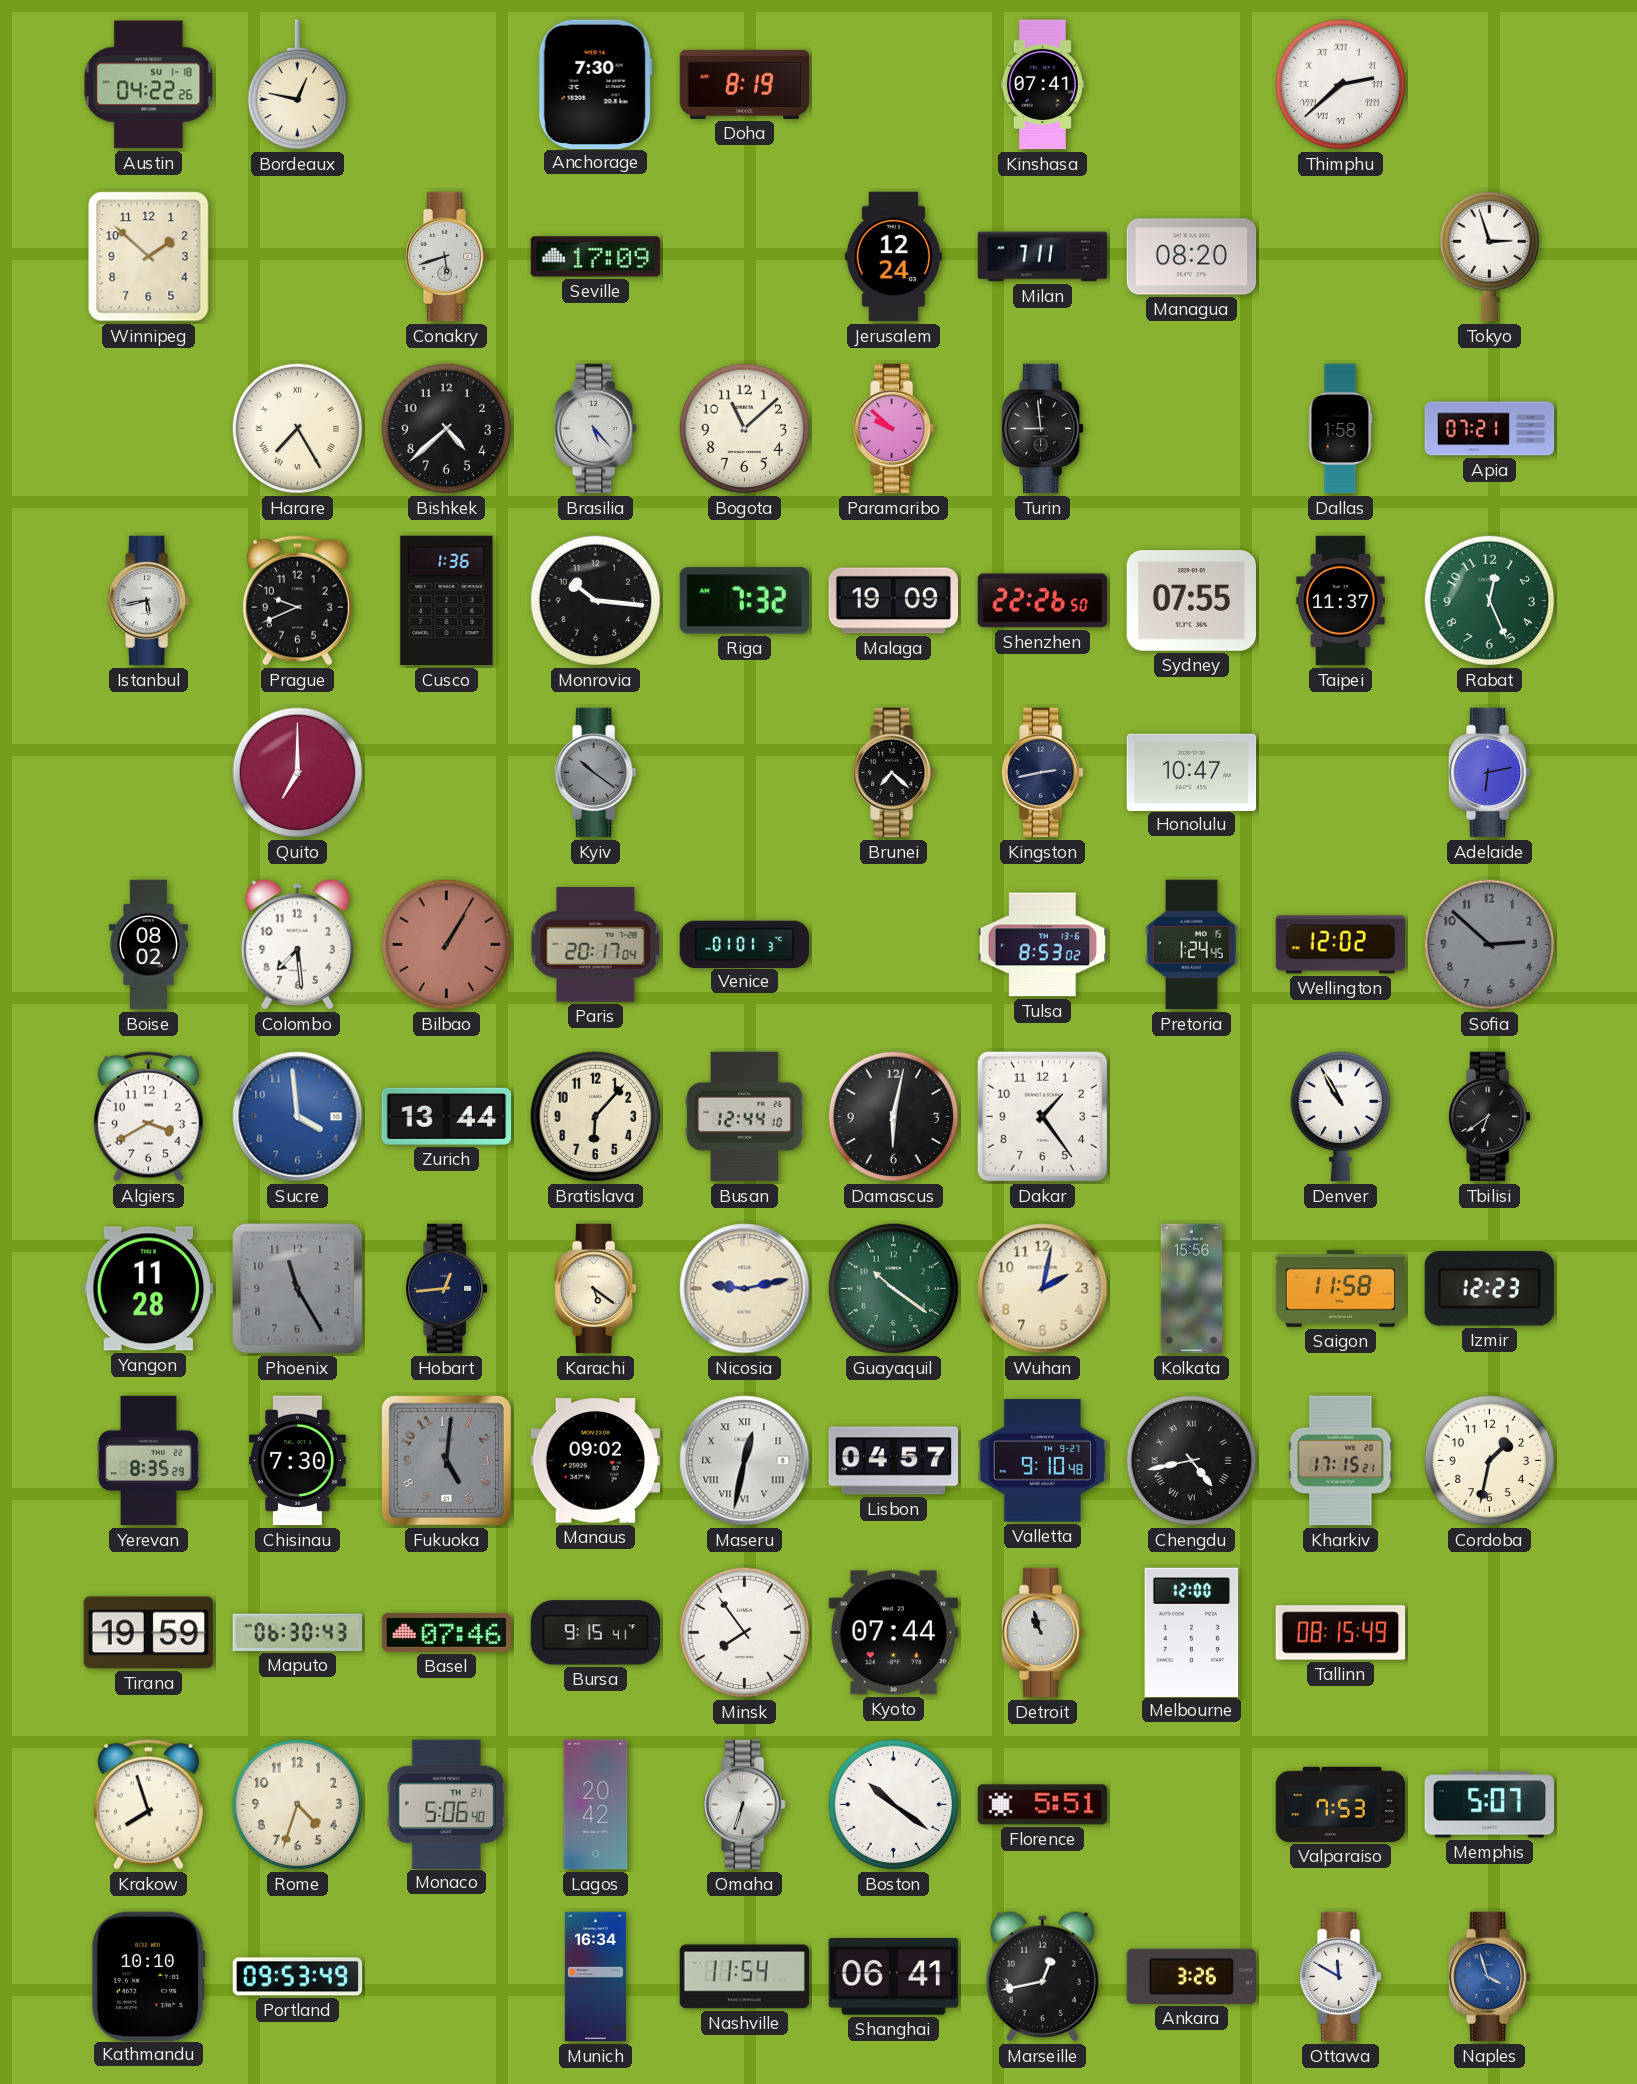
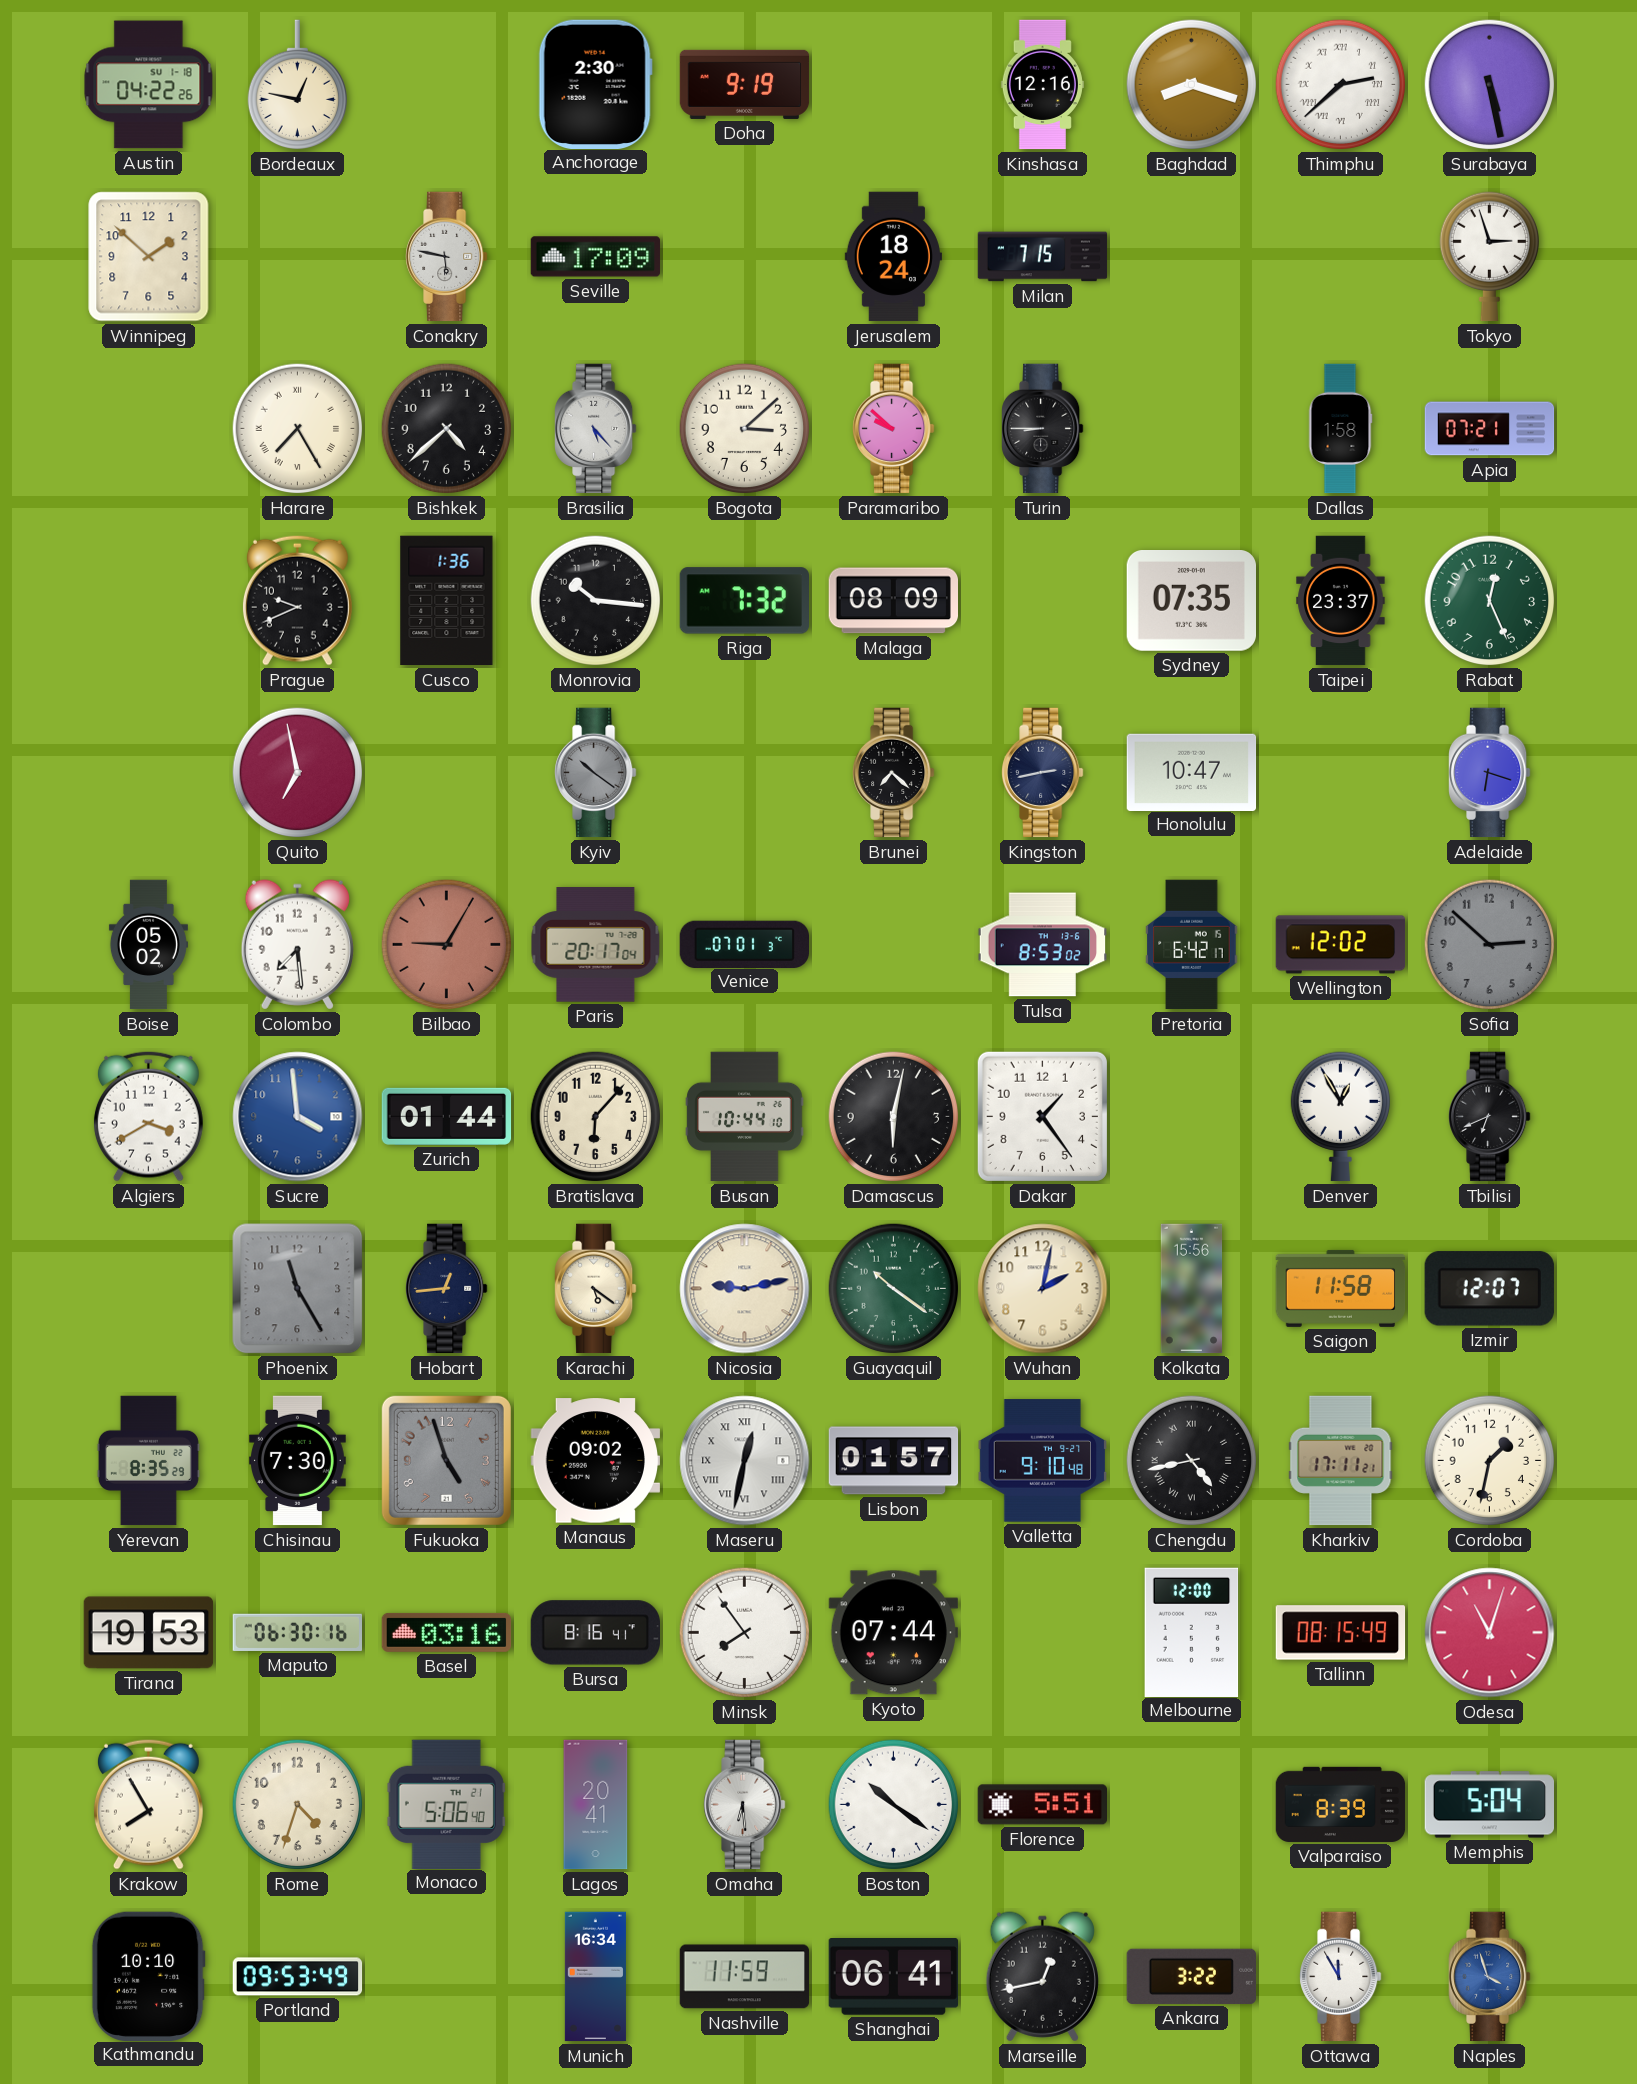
Anchorage: 7:30 -> 2:30 (595, 84)
Doha: 8:19 -> 9:19 (745, 84)
Kinshasa: 07:41 -> 12:16 (1042, 85)
Baghdad: none -> 8:18 (1192, 85)
Surabaya: none -> 5:28 (1490, 85)
Conakry: 5:42 -> 5:47 (447, 257)
Jerusalem: 12:24 -> 18:24 (893, 257)
Milan: 7:11 -> 7:15 (1043, 257)
Managua: 08:20 -> none (1192, 257)
Bogota: 11:08 -> 3:08 (745, 429)
Turin: 8:59 -> 8:45 (1043, 429)
Istanbul: 5:43 -> none (149, 601)
Malaga: 19:09 -> 08:09 (893, 601)
Shenzhen: 22:26 -> none (1042, 601)
Sydney: 07:55 -> 07:35 (1191, 601)
Taipei: 11:37 -> 23:37 (1341, 601)
Quito: 7:00 -> 6:58 (298, 773)
Adelaide: 6:13 -> 6:18 (1490, 773)
Boise: 08:02 -> 05:02 (148, 945)
Bilbao: 1:05 -> 9:05 (447, 945)
Venice: 01:01 -> 07:01 (744, 944)
Pretoria: 1:24 -> 6:42 (1192, 945)
Zurich: 13:44 -> 01:44 (447, 1116)
Busan: 12:44 -> 10:44 (745, 1117)
Denver: 10:55 -> 12:55 (1340, 1117)
Tbilisi: 6:39 -> 6:41 (1490, 1117)
Yangon: 11:28 -> none (148, 1289)
Izmir: 12:23 -> 12:07 (1489, 1289)
Fukuoka: 5:01 -> 4:57 (446, 1460)
Lisbon: 04:57 -> 01:57 (894, 1461)
Kharkiv: 17:15 -> 17:11 (1341, 1461)
Tirana: 19:59 -> 19:53 (149, 1633)
Maputo: 06:30:43 -> 06:30:16 (297, 1632)
Basel: 07:46 -> 03:16 (447, 1632)
Bursa: 9:15 -> 8:16 (595, 1633)
Detroit: 10:57 -> none (1043, 1633)
Odesa: none -> 11:03 (1490, 1633)
Krakow: 7:57 -> 7:55 (148, 1804)
Lagos: 20:42 -> 20:41 (596, 1805)
Omaha: 6:33 -> 6:29 (745, 1805)
Valparaiso: 7:53 -> 8:39 (1341, 1804)
Memphis: 5:07 -> 5:04 (1489, 1805)
Nashville: 11:54 -> 11:59 (745, 1977)
Ankara: 3:26 -> 3:22 (1191, 1976)
Ottawa: 11:50 -> 11:55 (1341, 1977)
